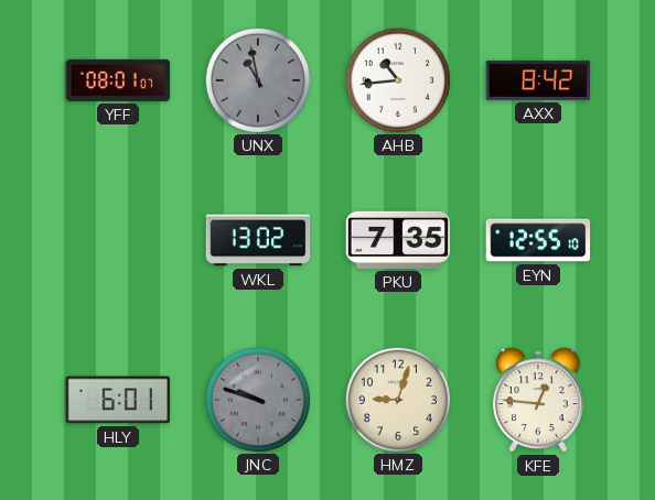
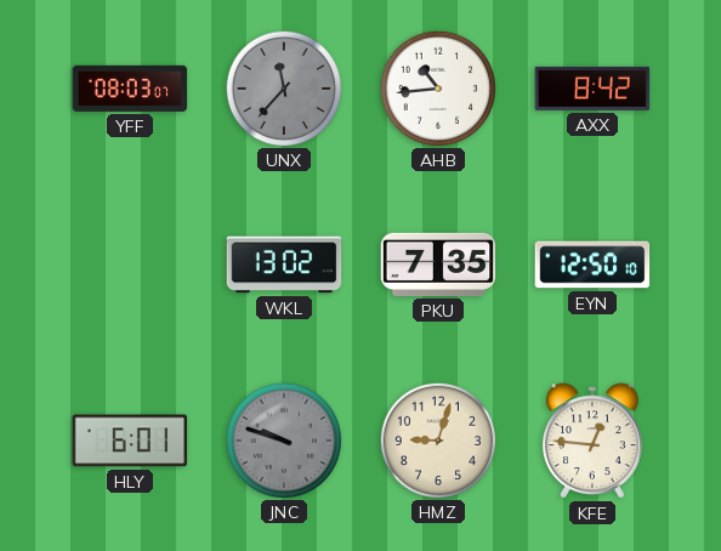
YFF: 08:01 -> 08:03 (130, 89)
UNX: 10:58 -> 11:37 (283, 87)
EYN: 12:55 -> 12:50 (592, 265)
